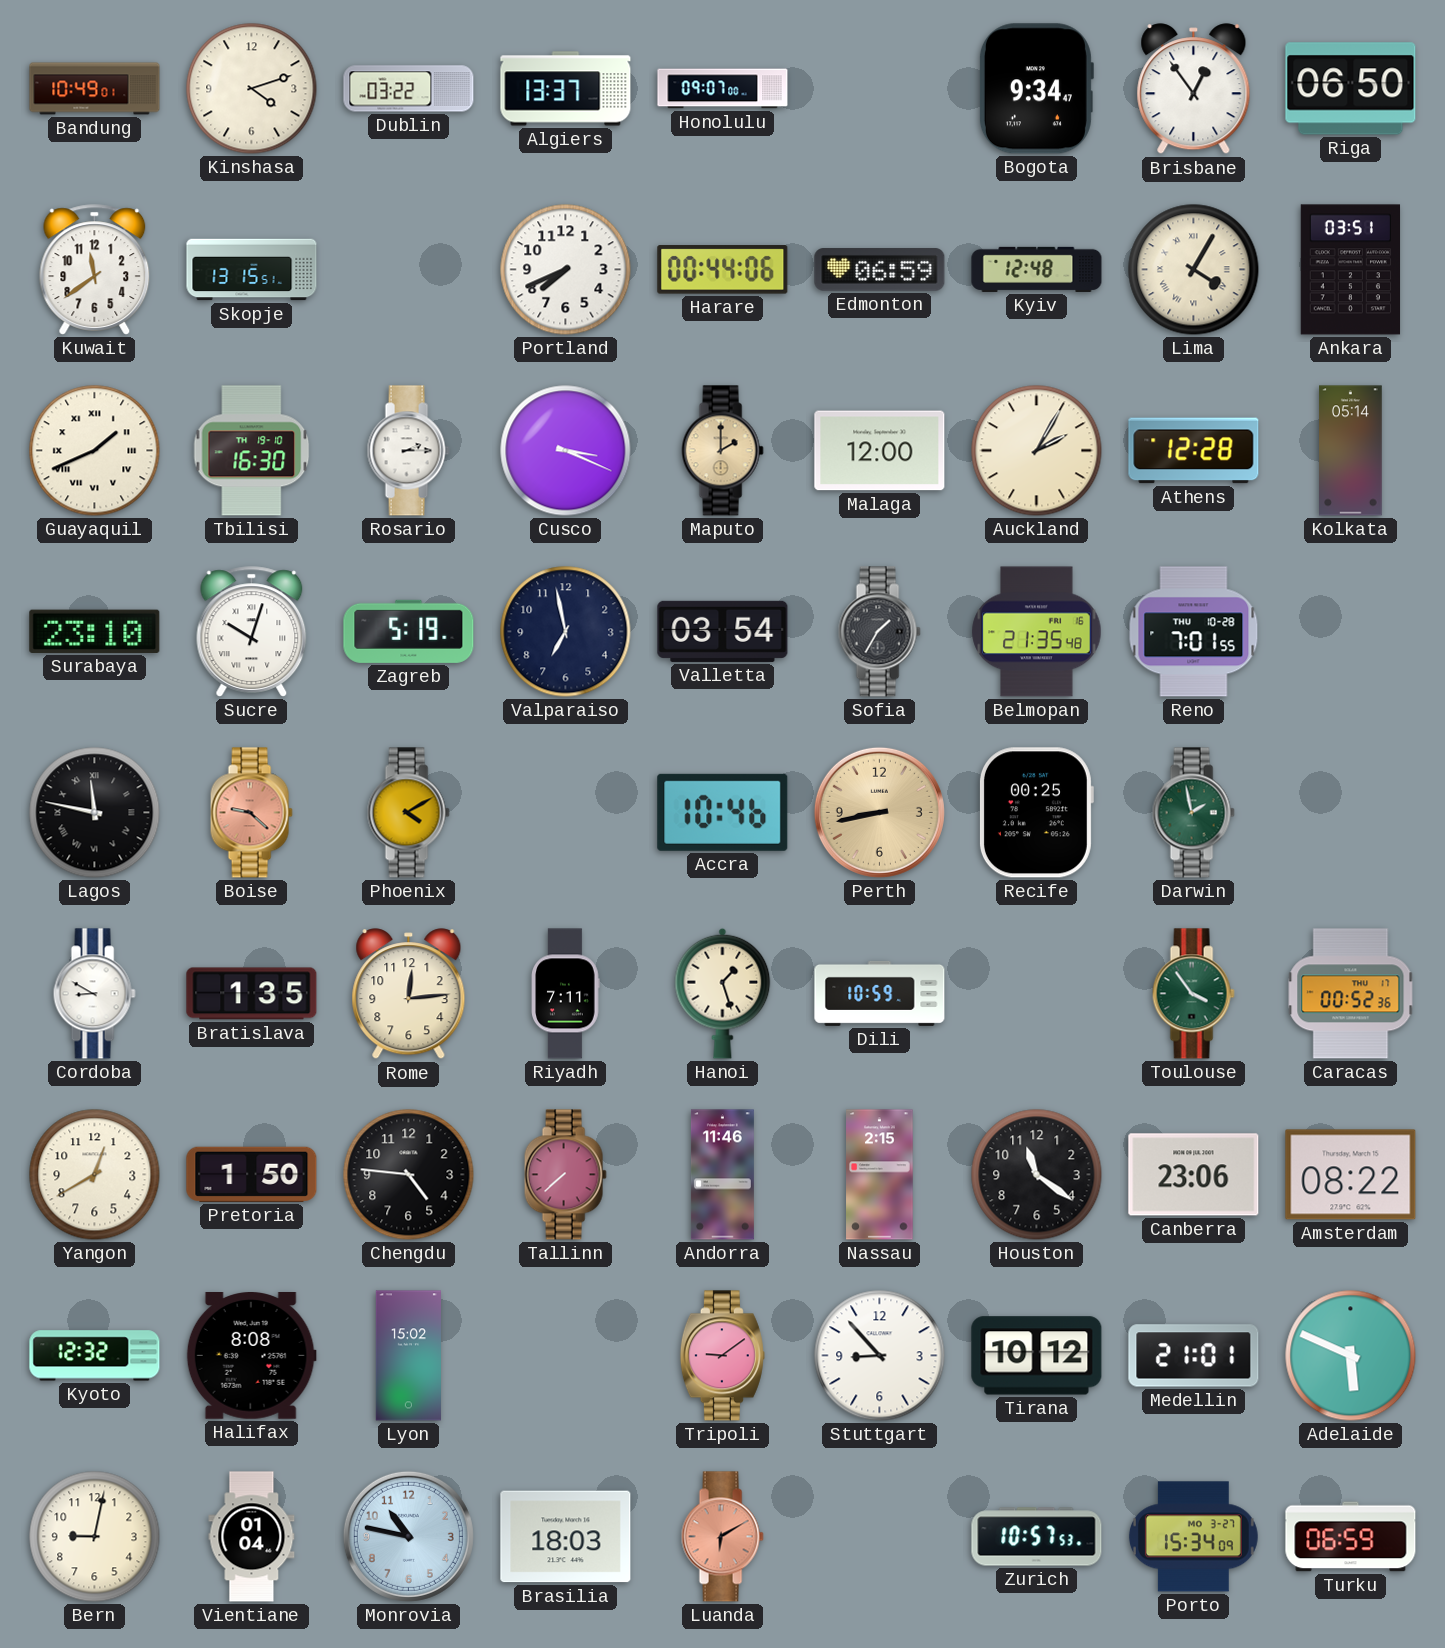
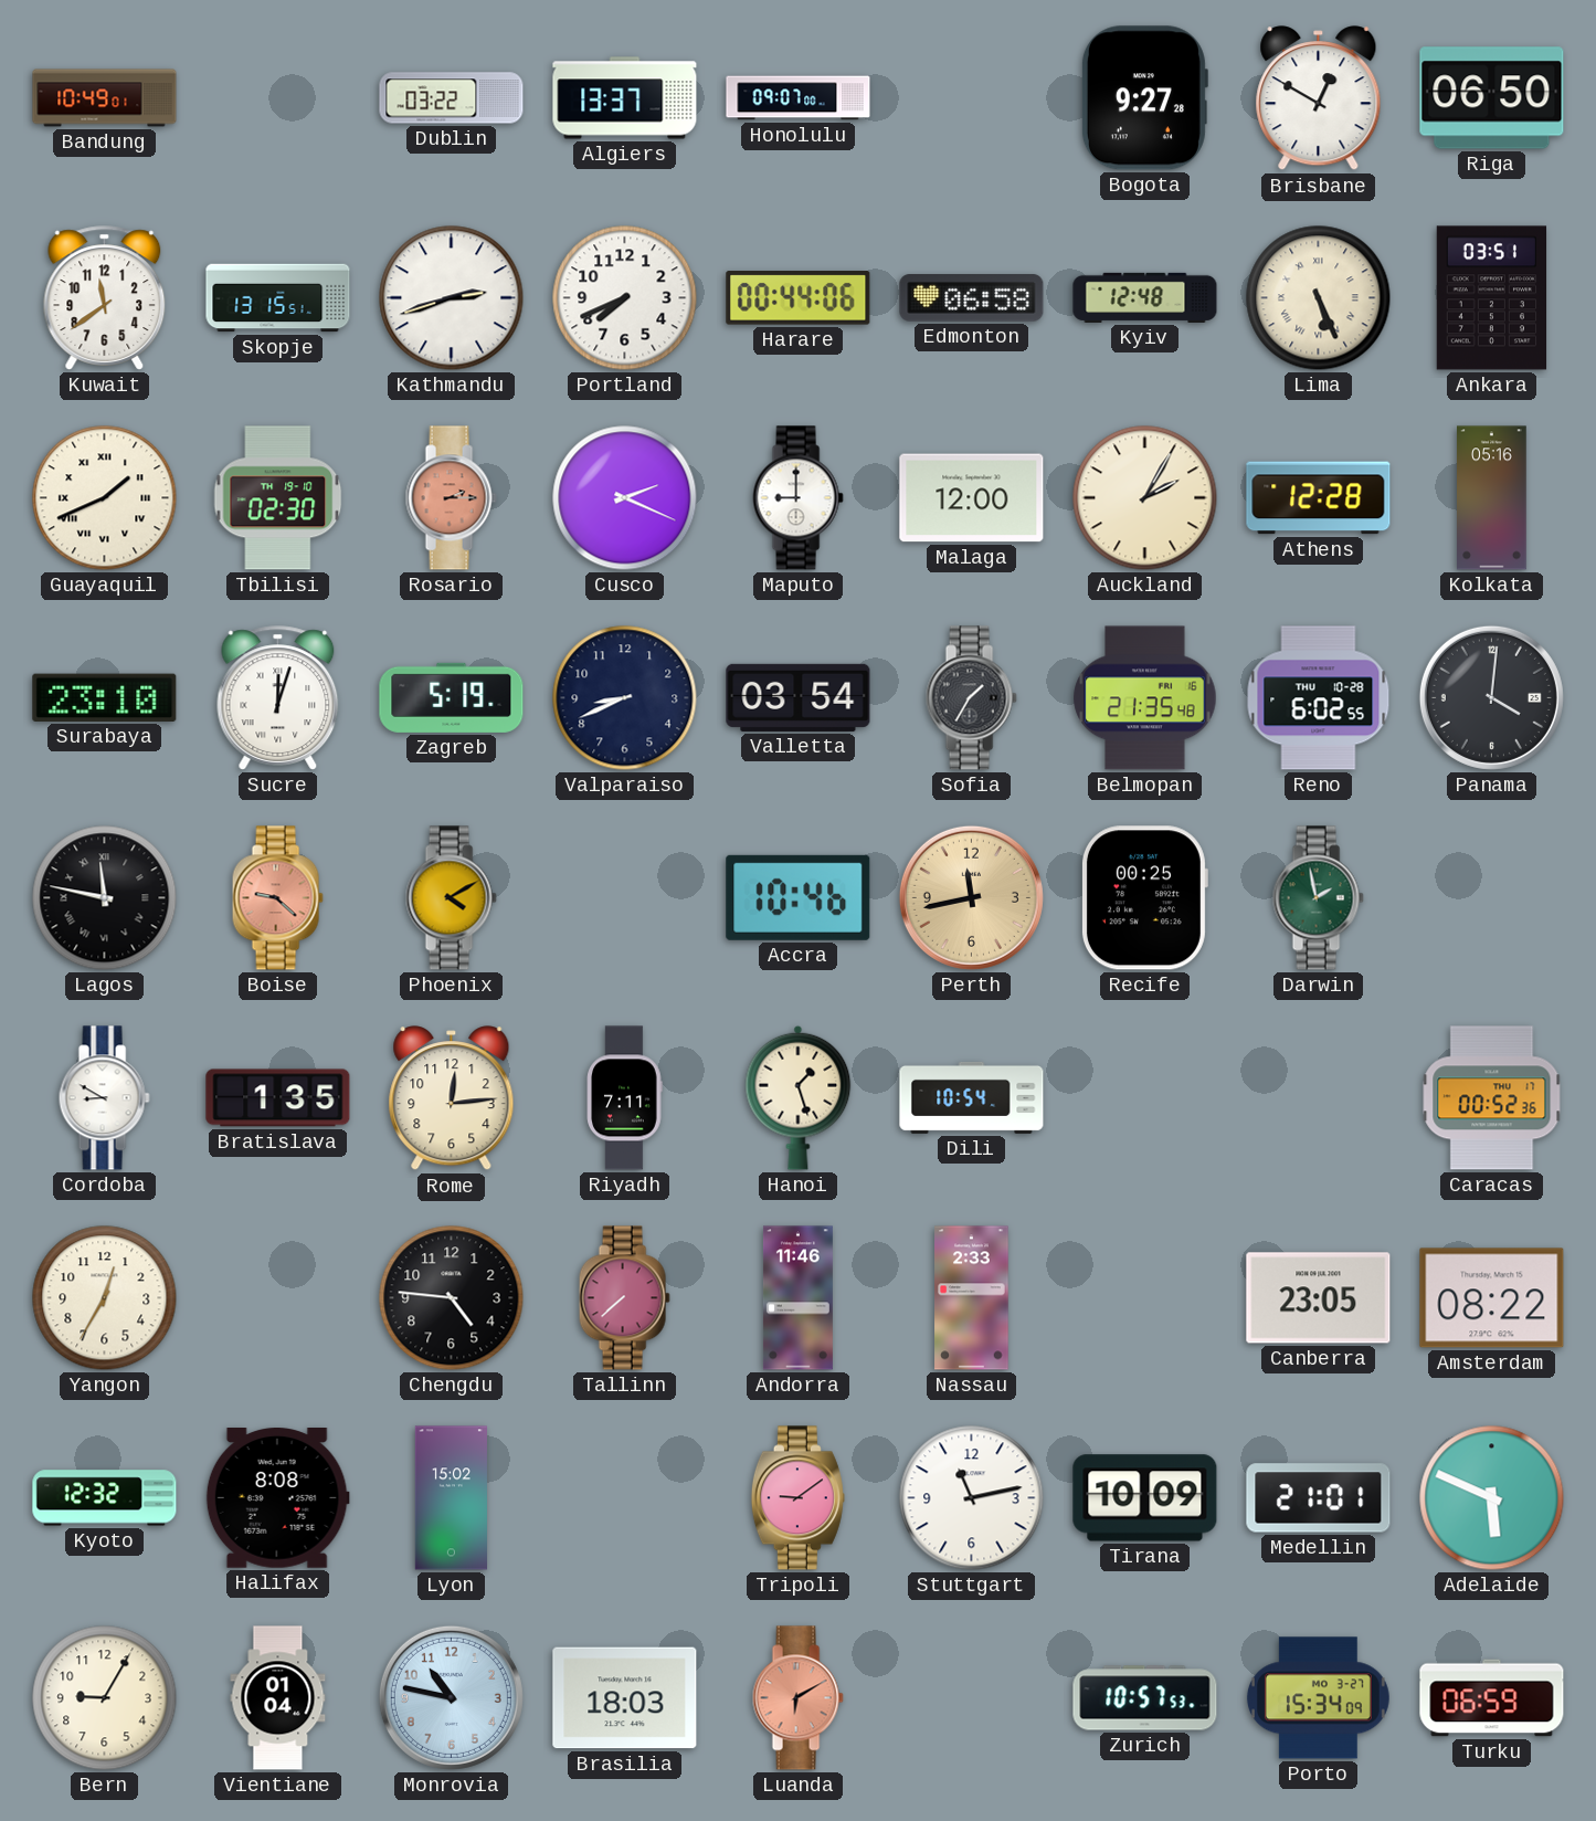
Kinshasa: 4:12 -> none (252, 89)
Bogota: 9:34 -> 9:27 (1144, 98)
Brisbane: 12:54 -> 12:50 (1319, 98)
Kathmandu: none -> 2:42 (452, 298)
Edmonton: 06:59 -> 06:58 (972, 298)
Lima: 4:05 -> 5:26 (1319, 298)
Tbilisi: 16:30 -> 02:30 (278, 498)
Rosario dial: white -> salmon (451, 498)
Cusco: 3:19 -> 2:19 (625, 498)
Maputo: 2:00 -> 9:00 (797, 498)
Maputo dial: champagne -> white (797, 498)
Kolkata: 05:14 -> 05:16 (1492, 498)
Sucre: 10:03 -> 12:03 (278, 698)
Valparaiso: 6:58 -> 8:41 (625, 698)
Reno: 7:01 -> 6:02 (1319, 698)
Panama: none -> 4:01 (1491, 697)
Perth: 8:43 -> 11:43 (971, 897)
Dili: 10:59 -> 10:54 (972, 1097)
Toulouse: 3:54 -> none (1193, 994)
Yangon: 12:40 -> 12:35 (105, 1298)
Pretoria: 1:50 -> none (252, 1174)
Nassau: 2:15 -> 2:33 (972, 1298)
Houston: 11:21 -> none (1037, 1175)
Canberra: 23:06 -> 23:05 (1319, 1298)
Stuttgart: 8:53 -> 11:13 (972, 1498)
Tirana: 10:12 -> 10:09 (1145, 1498)
Bern: 9:02 -> 9:05 (105, 1698)
